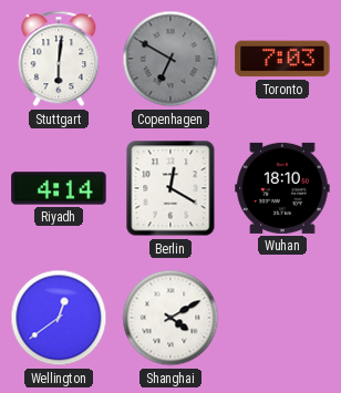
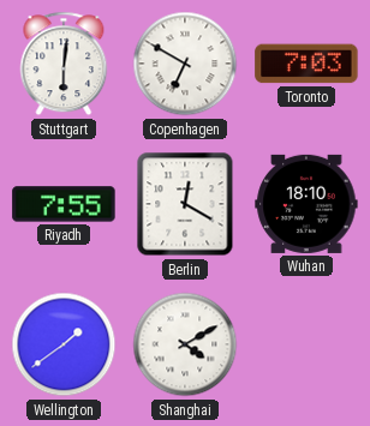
Copenhagen dial: grey -> white (185, 64)
Riyadh: 4:14 -> 7:55 (64, 204)
Wellington: 12:39 -> 1:39 (64, 344)
